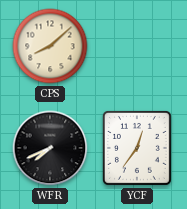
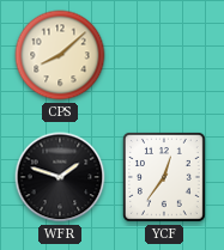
WFR: 7:41 -> 1:48 (60, 177)
